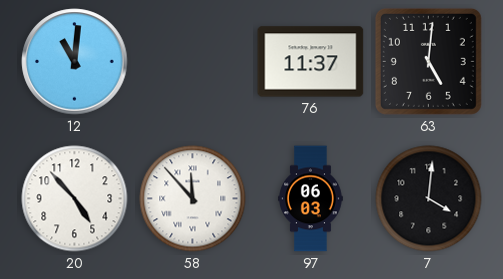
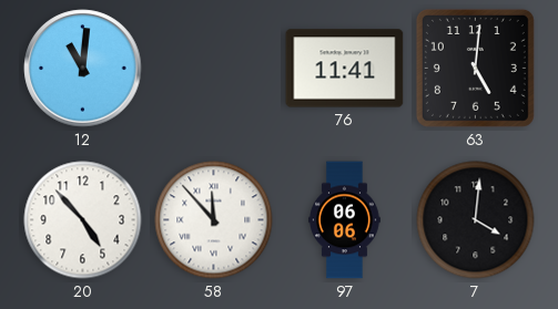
76: 11:37 -> 11:41 (345, 69)
97: 06:03 -> 06:06 (345, 220)
